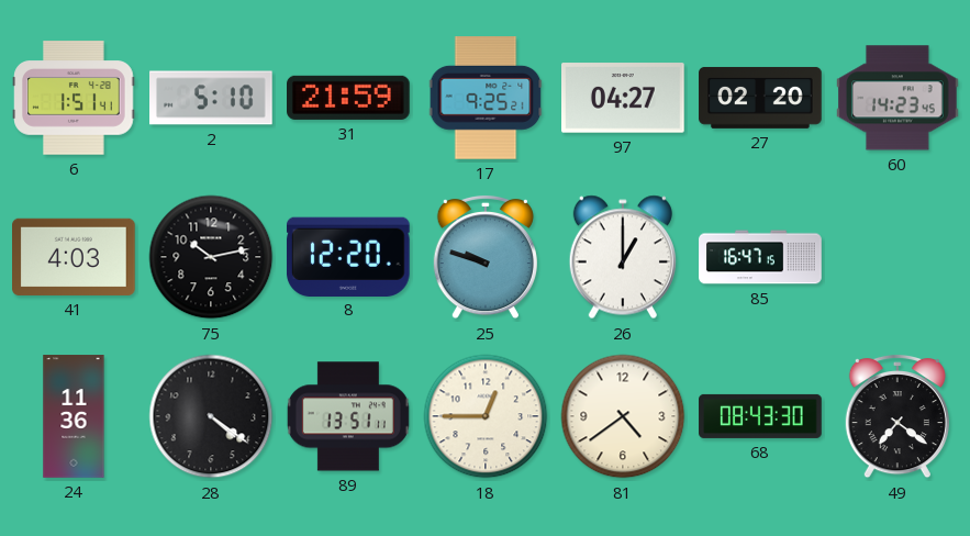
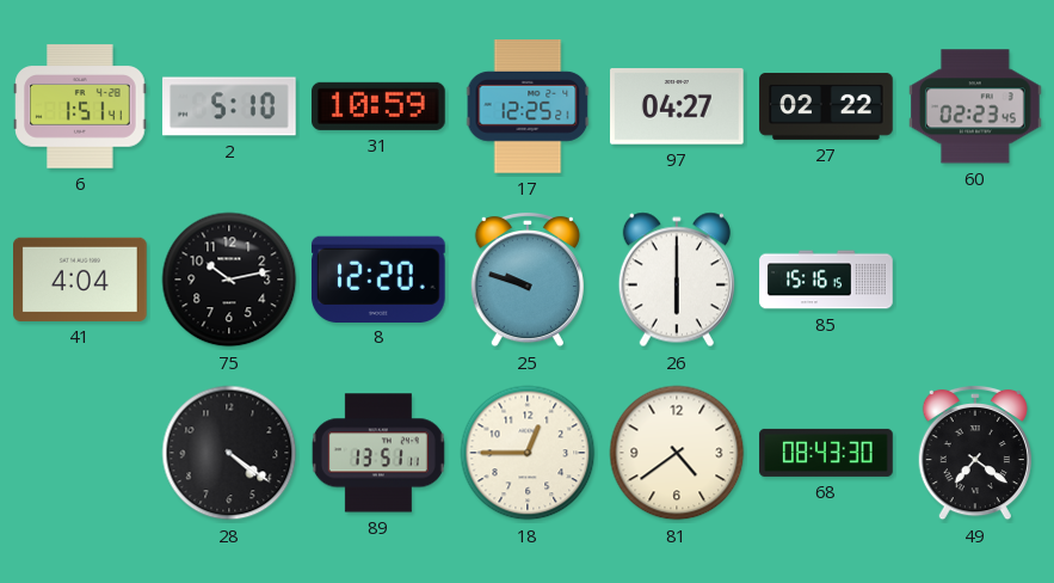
31: 21:59 -> 10:59 (380, 106)
17: 9:25 -> 12:25 (528, 108)
27: 02:20 -> 02:22 (826, 106)
60: 14:23 -> 02:23 (976, 106)
41: 4:03 -> 4:04 (81, 280)
26: 1:00 -> 6:00 (677, 280)
85: 16:47 -> 15:16 (826, 280)
24: 11:36 -> none (74, 416)
